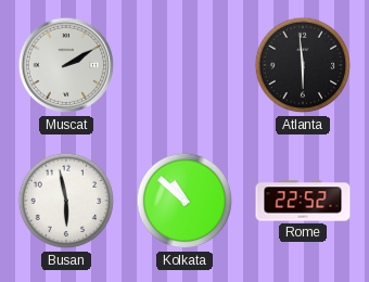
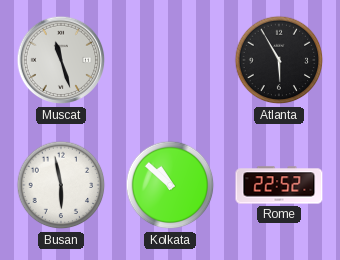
Muscat: 2:10 -> 11:27 (61, 60)
Atlanta: 5:59 -> 5:55 (279, 60)
